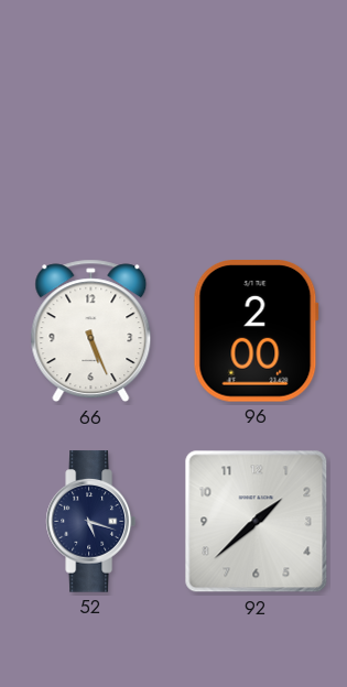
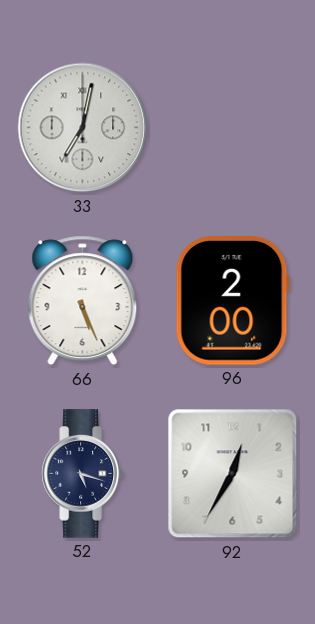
33: none -> 7:02 (83, 128)
92: 1:38 -> 12:35 (233, 474)
